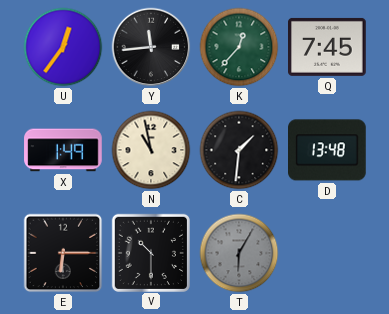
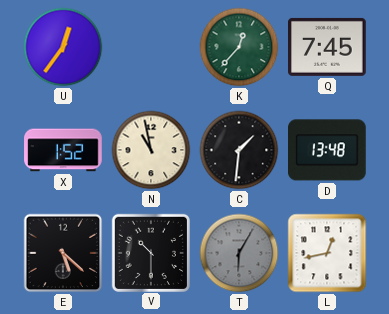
Y: 11:44 -> none (151, 47)
X: 1:49 -> 1:52 (63, 150)
E: 6:15 -> 5:22 (63, 253)
L: none -> 12:43 (327, 253)
